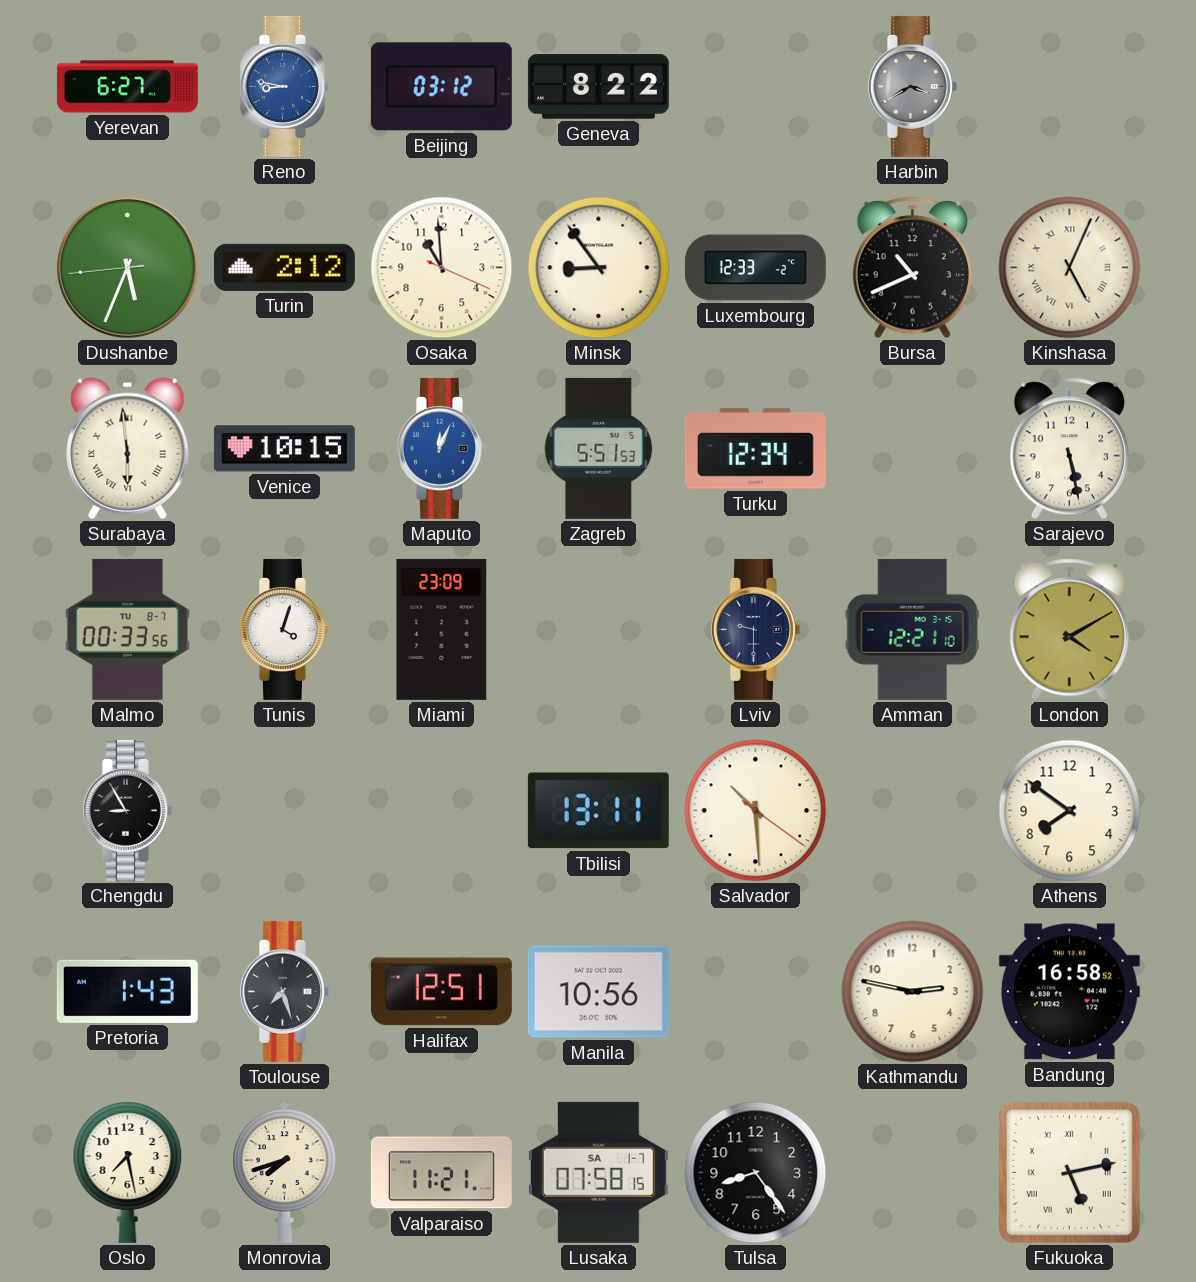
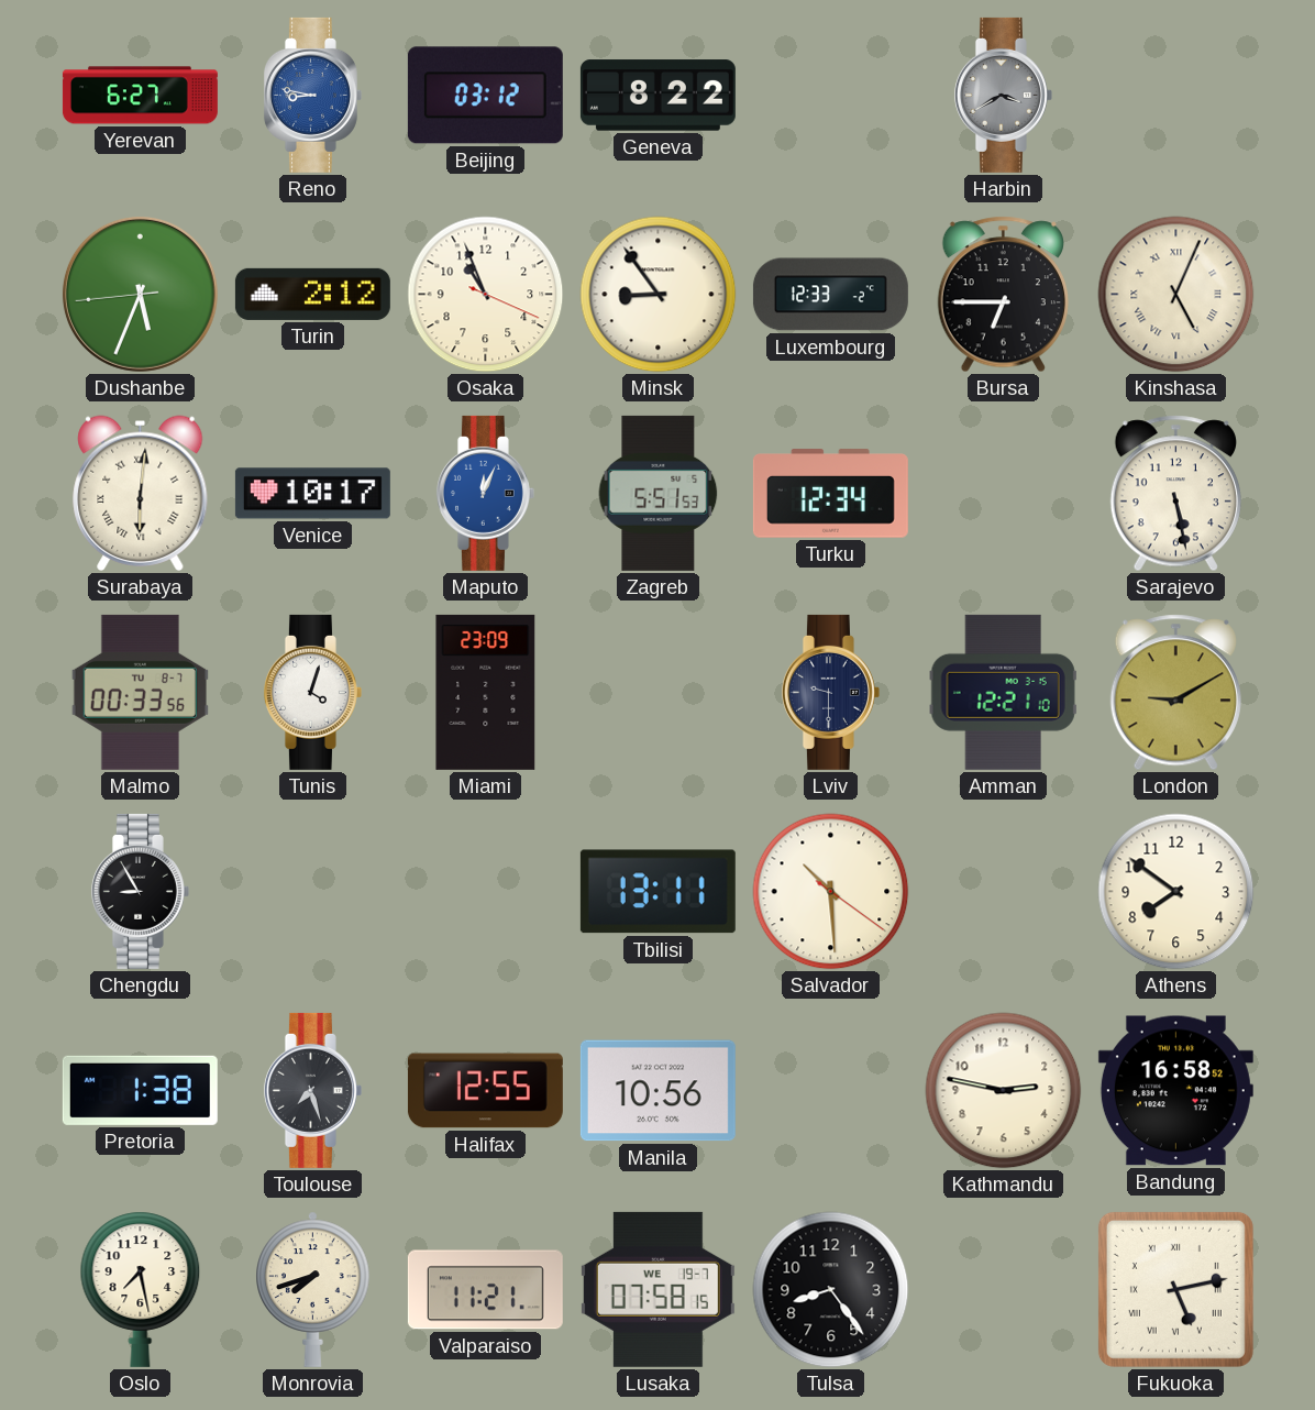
Osaka: 10:59 -> 10:56 (486, 295)
Bursa: 10:41 -> 6:45 (1003, 295)
Surabaya: 5:59 -> 6:01 (141, 493)
Venice: 10:15 -> 10:17 (312, 494)
London: 4:10 -> 9:10 (1175, 693)
Pretoria: 1:43 -> 1:38 (140, 1090)
Halifax: 12:51 -> 12:55 (485, 1091)
Lusaka date: SA 1-7 -> WE 19-7 (658, 1289)
